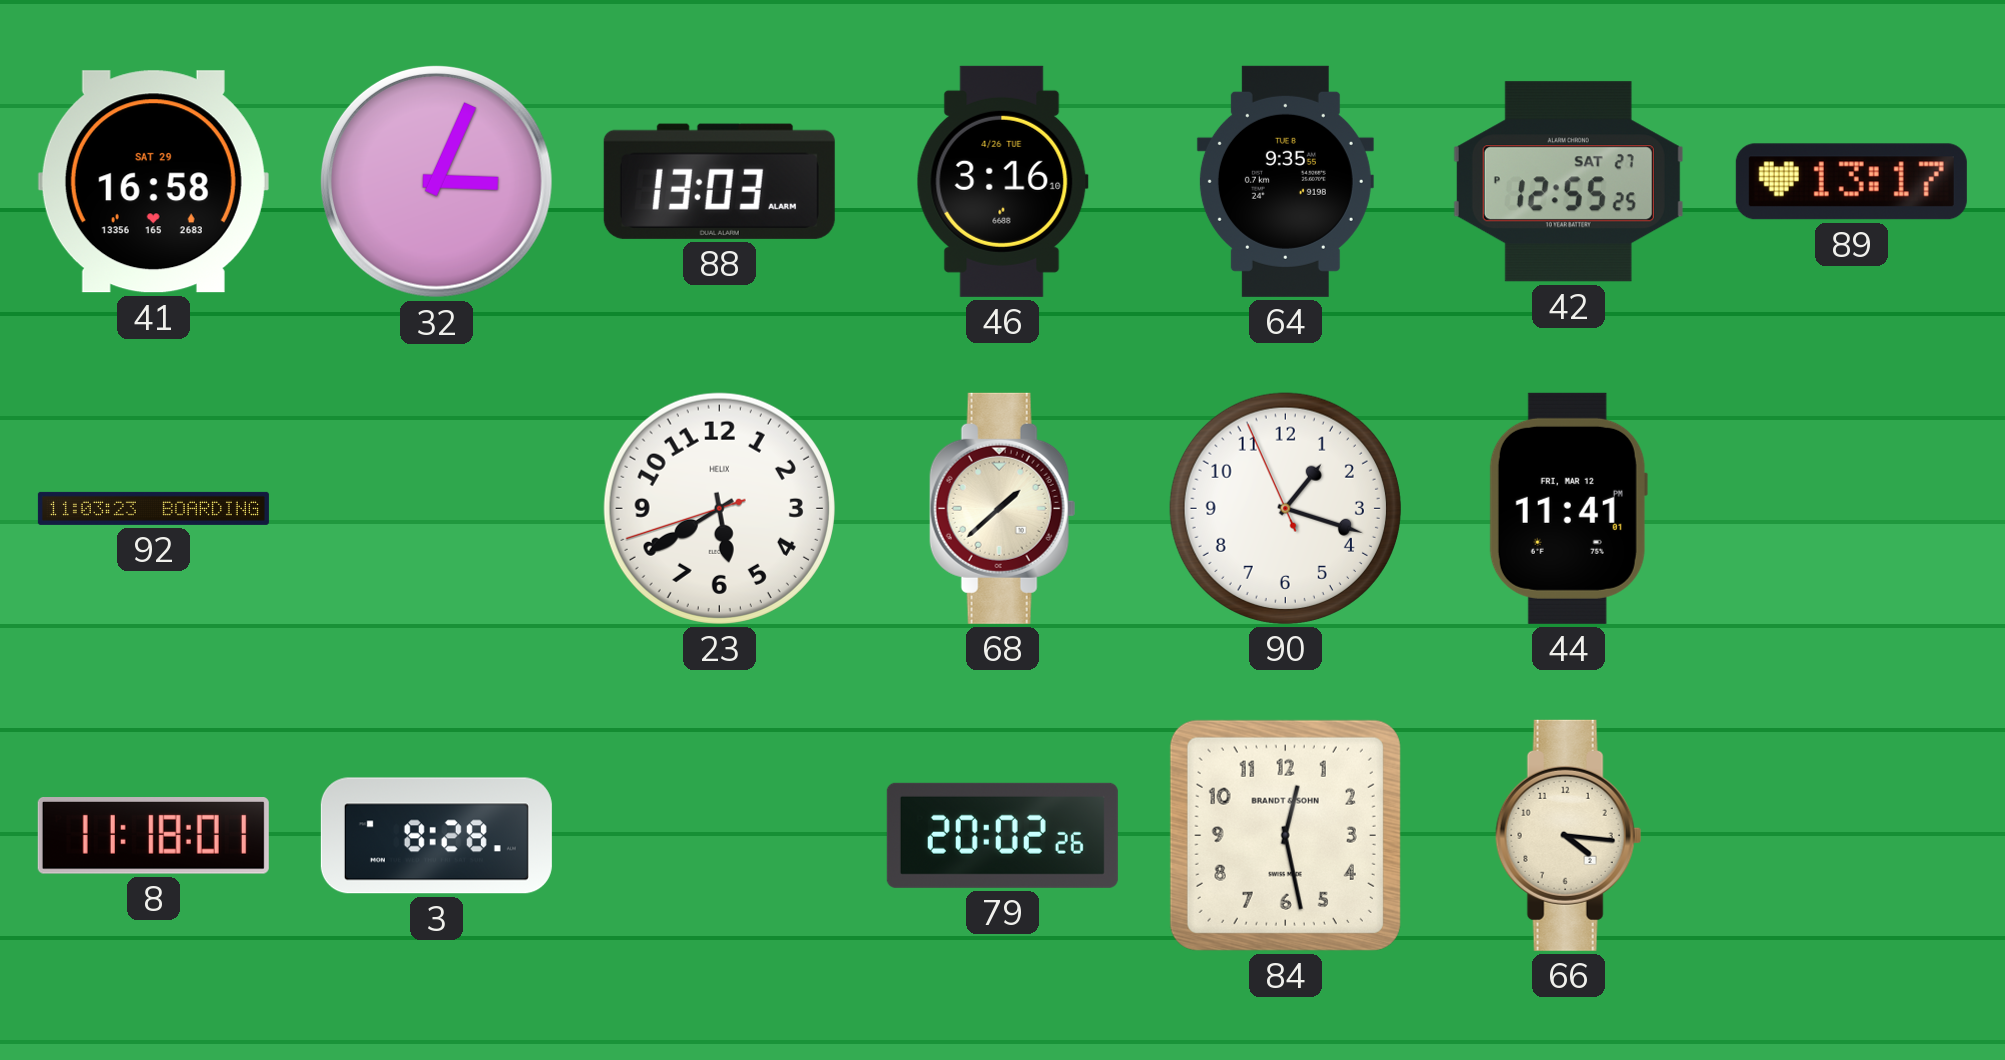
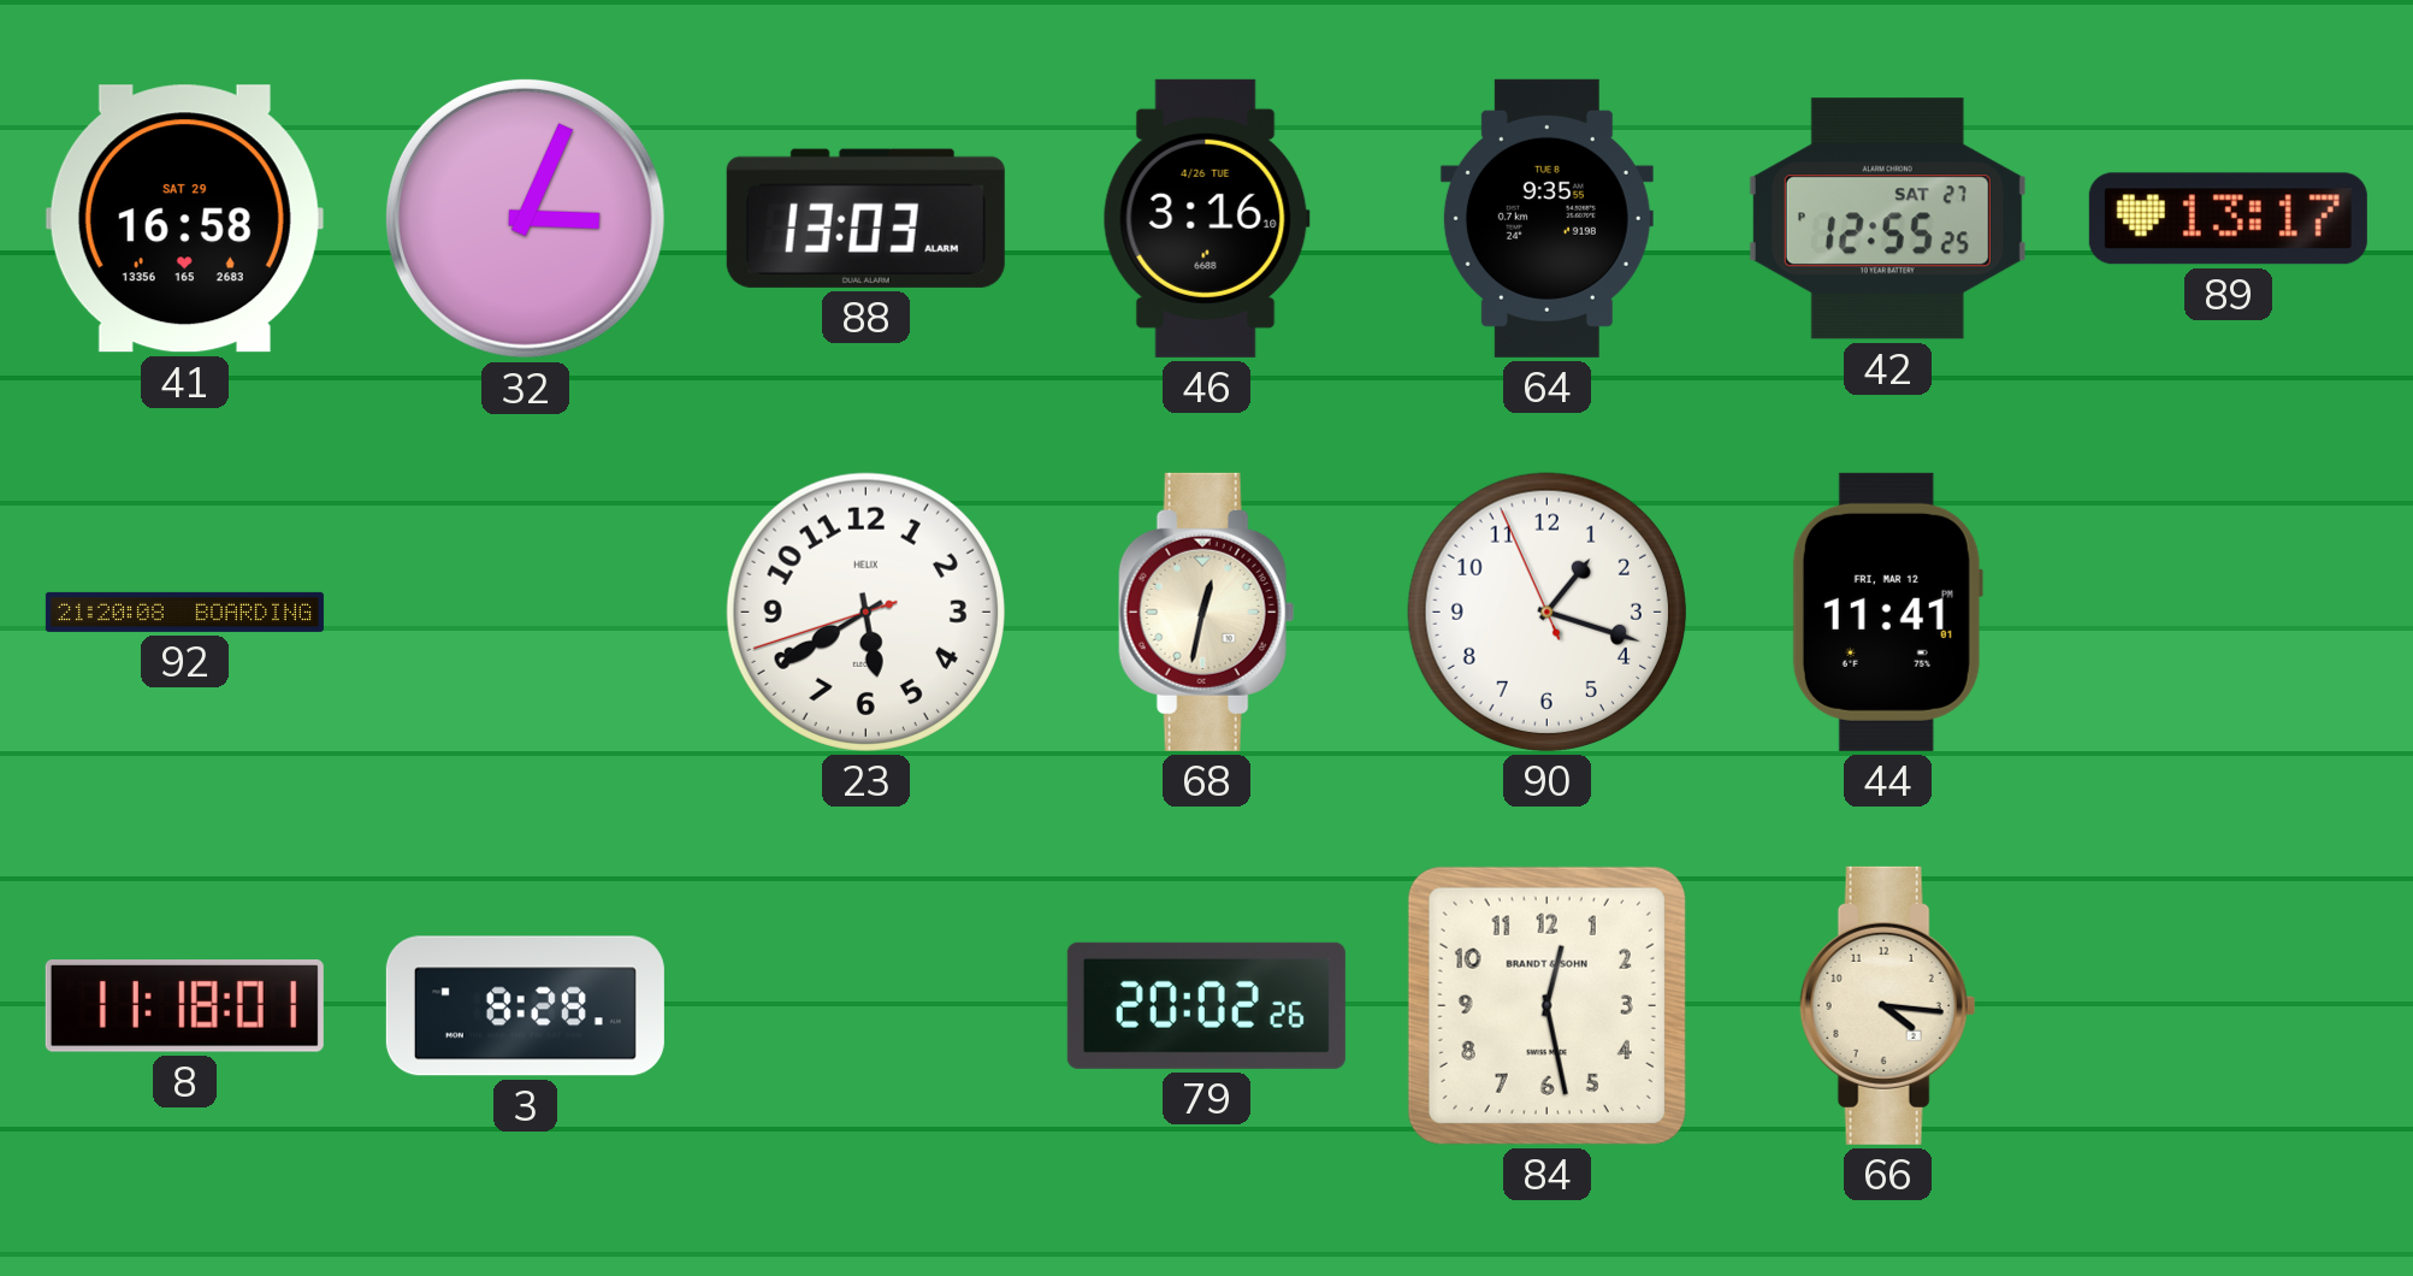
92: 11:03 -> 21:20 (184, 612)
68: 1:38 -> 12:32 (1207, 612)
